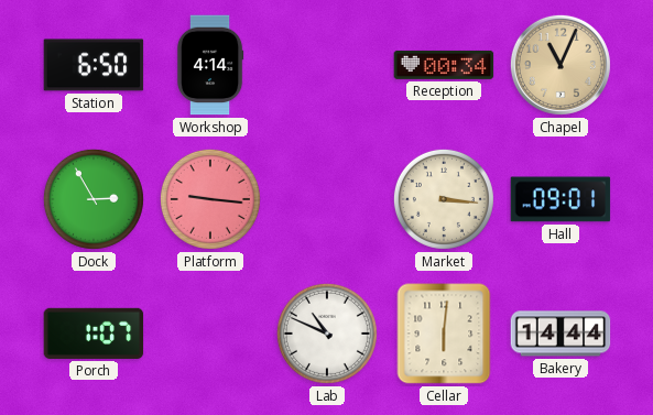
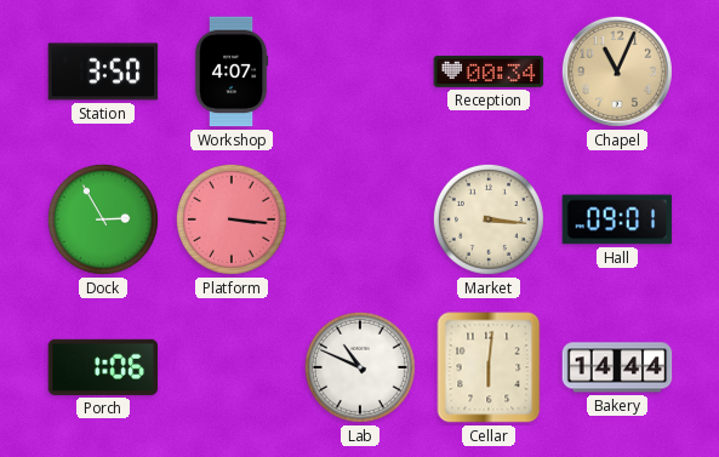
Station: 6:50 -> 3:50 (103, 72)
Workshop: 4:14 -> 4:07 (232, 72)
Platform: 9:16 -> 3:16 (232, 219)
Porch: 1:07 -> 1:06 (103, 367)
